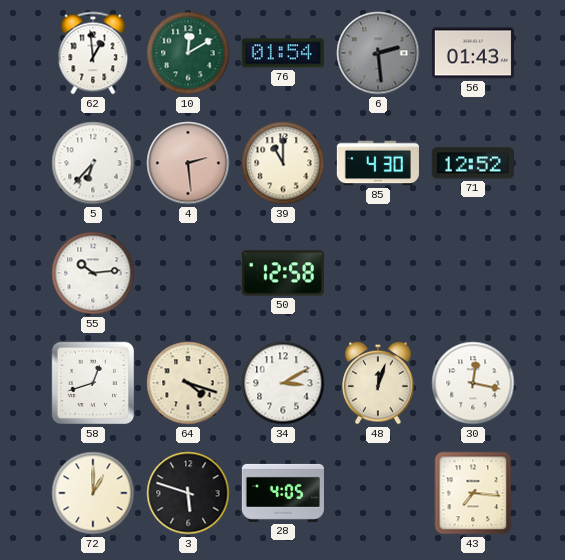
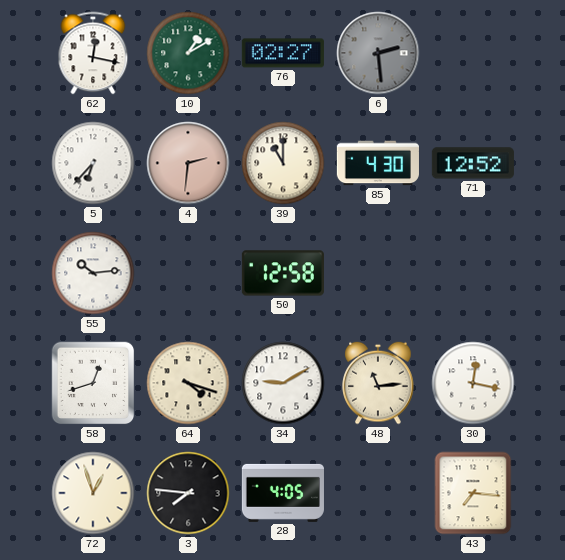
62: 12:59 -> 12:17 (93, 53)
10: 12:10 -> 1:10 (188, 53)
76: 01:54 -> 02:27 (283, 53)
56: 01:43 -> none (473, 53)
4: 2:29 -> 2:31 (188, 163)
34: 3:10 -> 9:10 (283, 383)
48: 12:03 -> 11:14 (378, 383)
72: 1:00 -> 12:57 (93, 493)
3: 5:48 -> 7:46 (188, 493)
